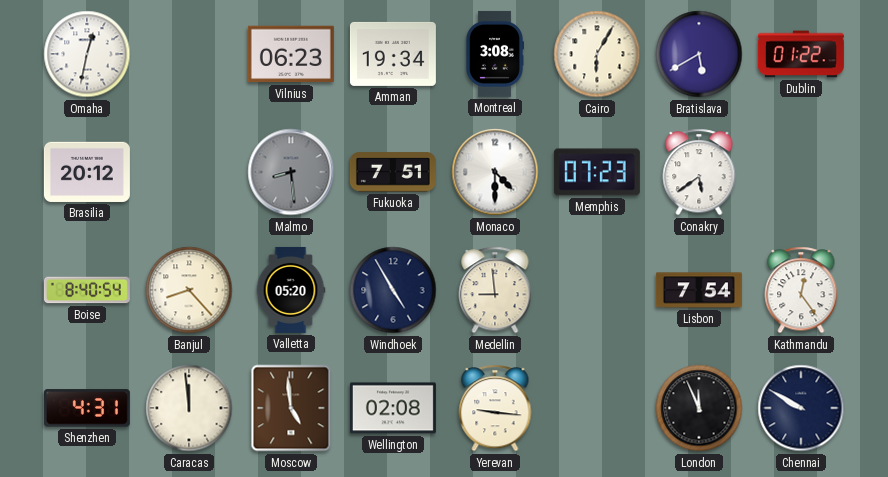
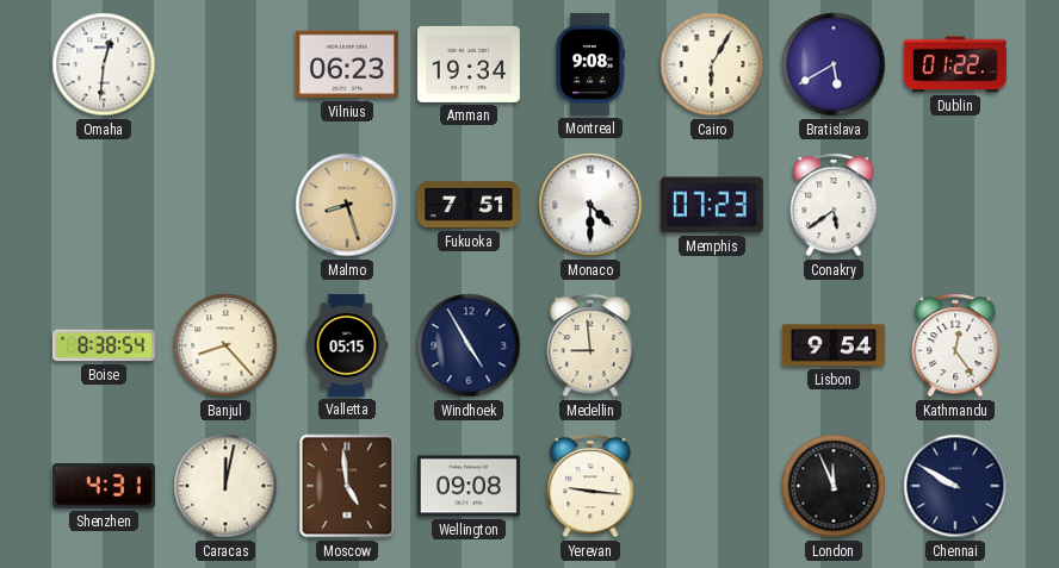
Omaha: 12:32 -> 12:31 (104, 64)
Montreal: 3:08 -> 9:08 (590, 64)
Brasilia: 20:12 -> none (87, 172)
Malmo: 8:29 -> 8:27 (347, 205)
Malmo dial: grey -> champagne (347, 205)
Boise: 8:40 -> 8:38 (104, 345)
Valletta: 05:20 -> 05:15 (347, 345)
Lisbon: 7:54 -> 9:54 (834, 345)
Caracas: 11:59 -> 12:02 (225, 486)
Wellington: 02:08 -> 09:08 (469, 486)
